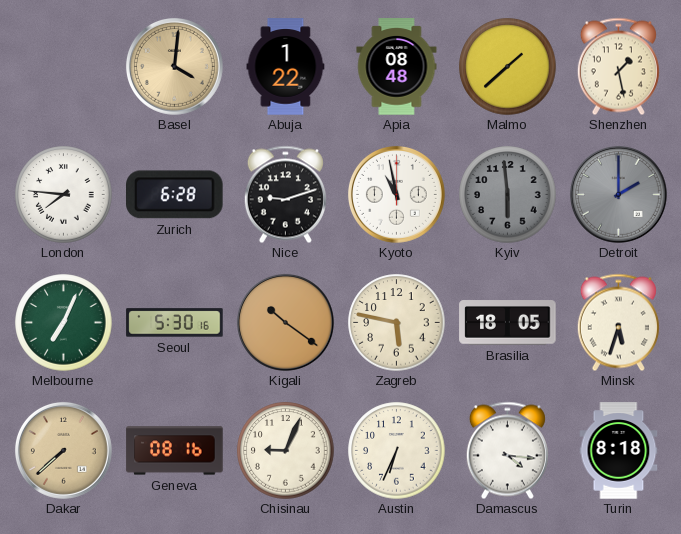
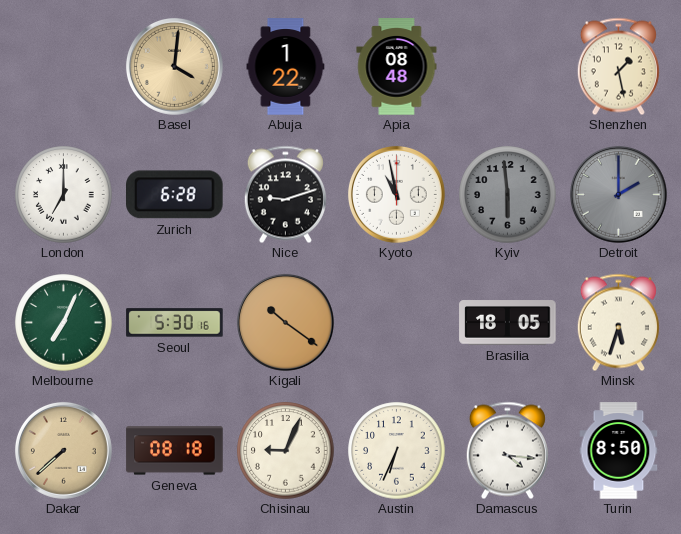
Malmo: 1:38 -> none (508, 67)
London: 7:46 -> 7:00 (64, 195)
Zagreb: 5:47 -> none (397, 323)
Geneva: 08:16 -> 08:18 (175, 451)
Turin: 8:18 -> 8:50 (619, 451)
